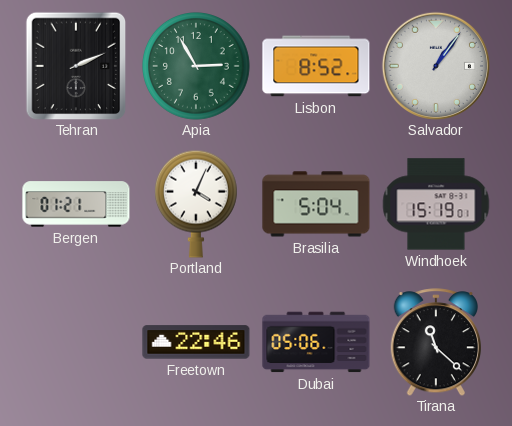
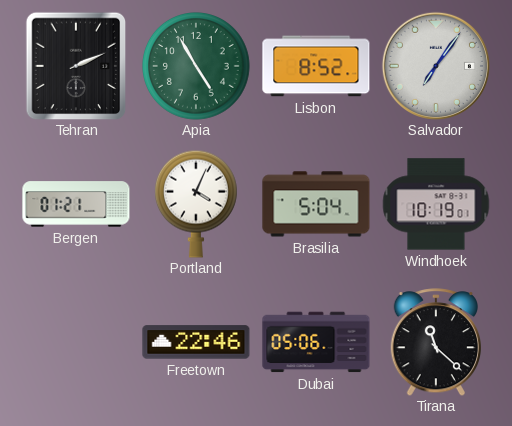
Apia: 2:55 -> 4:55 (197, 67)
Salvador: 1:06 -> 7:06 (436, 66)
Windhoek: 15:19 -> 10:19 (436, 204)
